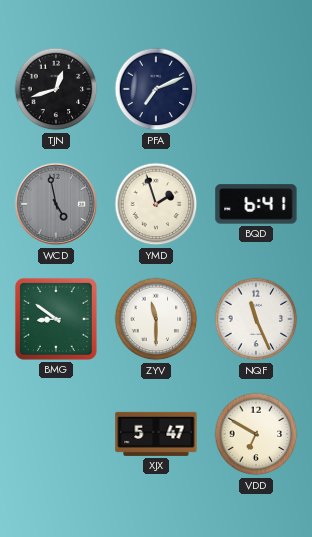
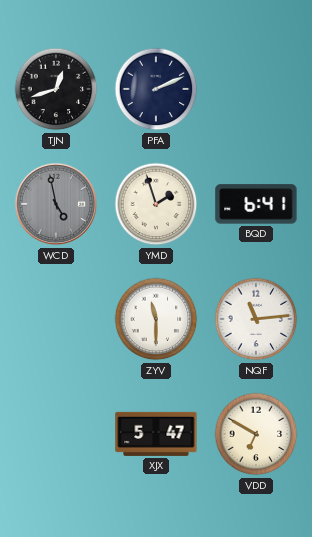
PFA: 7:11 -> 2:11 (156, 89)
BMG: 8:51 -> none (56, 319)
NQF: 11:26 -> 11:14 (256, 319)
